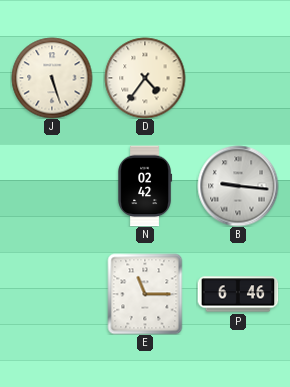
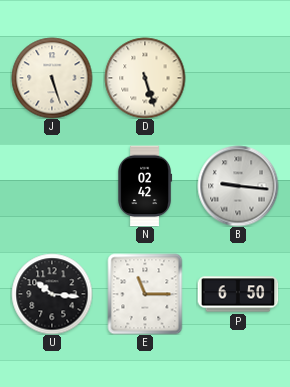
D: 4:36 -> 5:27 (145, 78)
U: none -> 10:16 (52, 294)
P: 6:46 -> 6:50 (238, 294)
